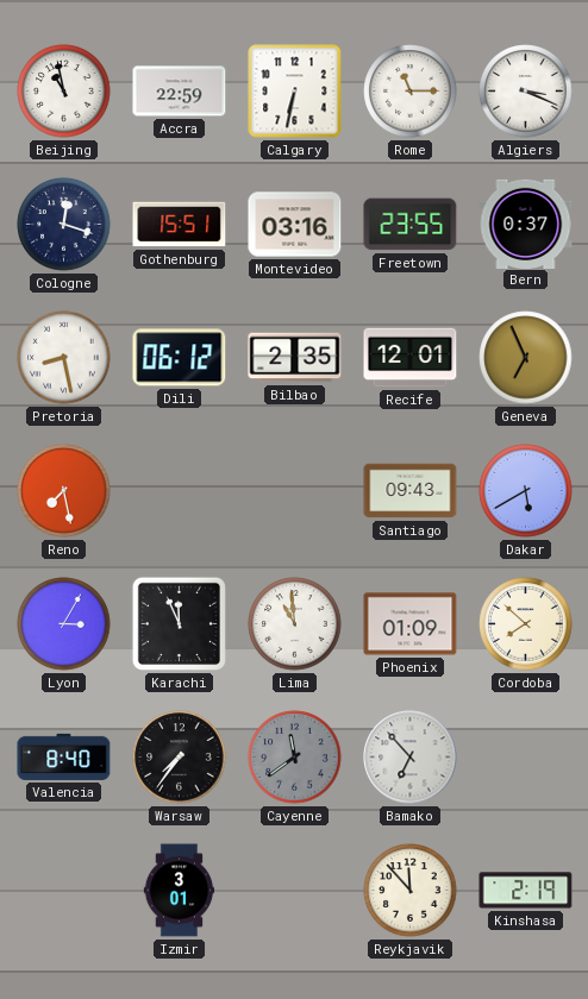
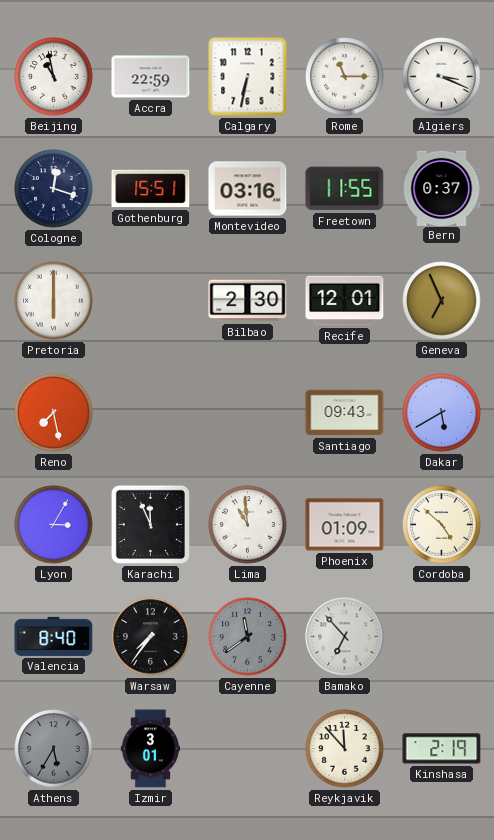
Freetown: 23:55 -> 11:55 (345, 189)
Pretoria: 8:28 -> 6:00 (54, 301)
Dili: 06:12 -> none (180, 358)
Bilbao: 2:35 -> 2:30 (248, 301)
Cordoba: 7:52 -> 4:52 (442, 525)
Athens: none -> 5:35 (54, 749)
